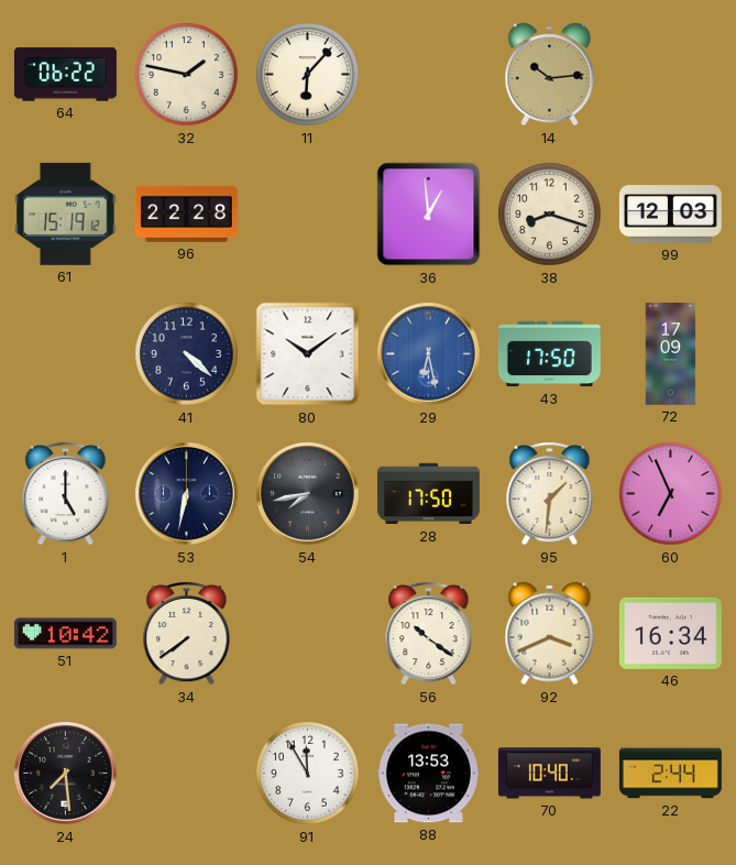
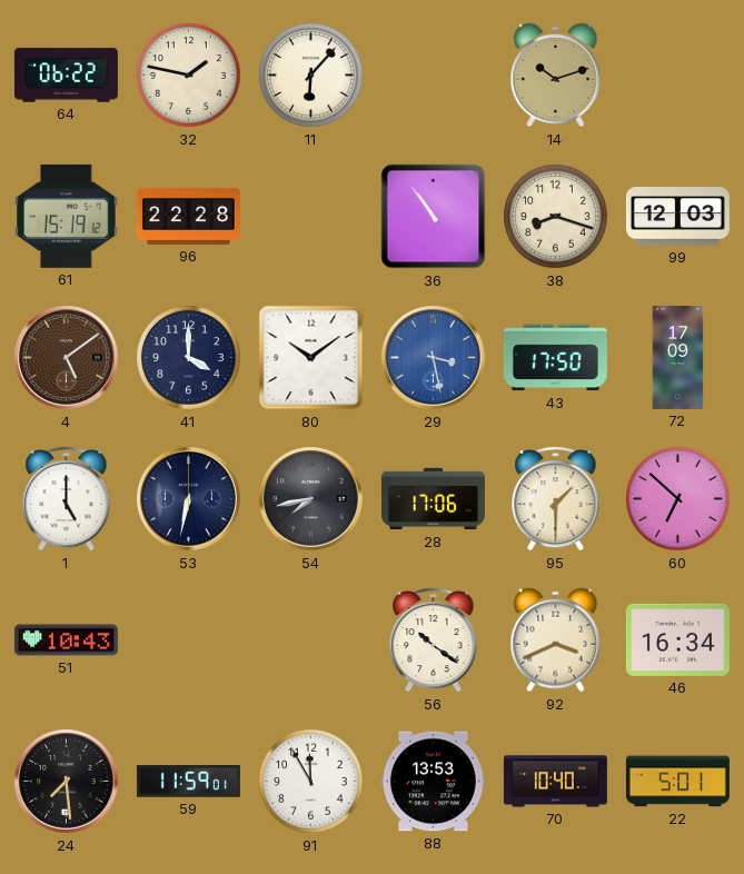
14: 10:14 -> 10:12 (556, 76)
36: 12:59 -> 10:54 (434, 217)
4: none -> 5:09 (67, 358)
41: 4:22 -> 4:00 (189, 358)
29: 6:28 -> 3:28 (434, 358)
28: 17:50 -> 17:06 (433, 499)
95: 1:31 -> 1:30 (556, 498)
60: 6:56 -> 6:52 (678, 499)
51: 10:42 -> 10:43 (66, 640)
34: 7:39 -> none (187, 633)
59: none -> 11:59 (188, 782)
22: 2:44 -> 5:01 (677, 782)
